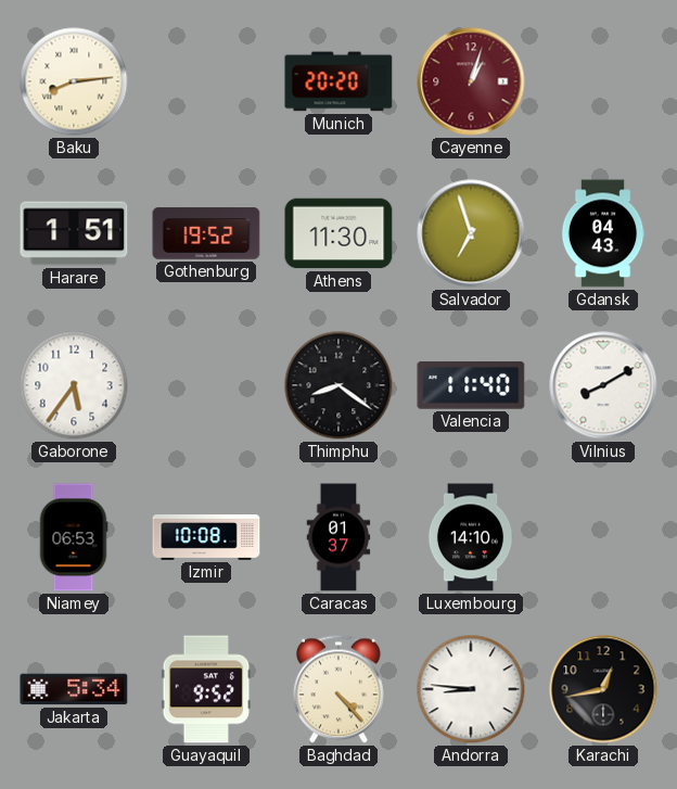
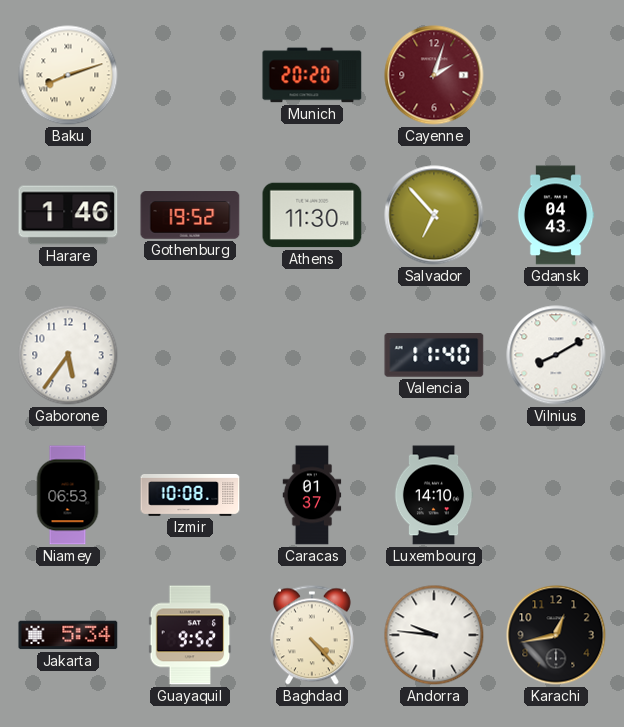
Baku: 8:14 -> 8:12 (68, 75)
Cayenne: 1:03 -> 2:03 (434, 75)
Harare: 1:51 -> 1:46 (68, 215)
Salvador: 6:57 -> 6:53 (434, 215)
Thimphu: 8:21 -> none (338, 385)
Andorra: 8:46 -> 9:46 (434, 635)
